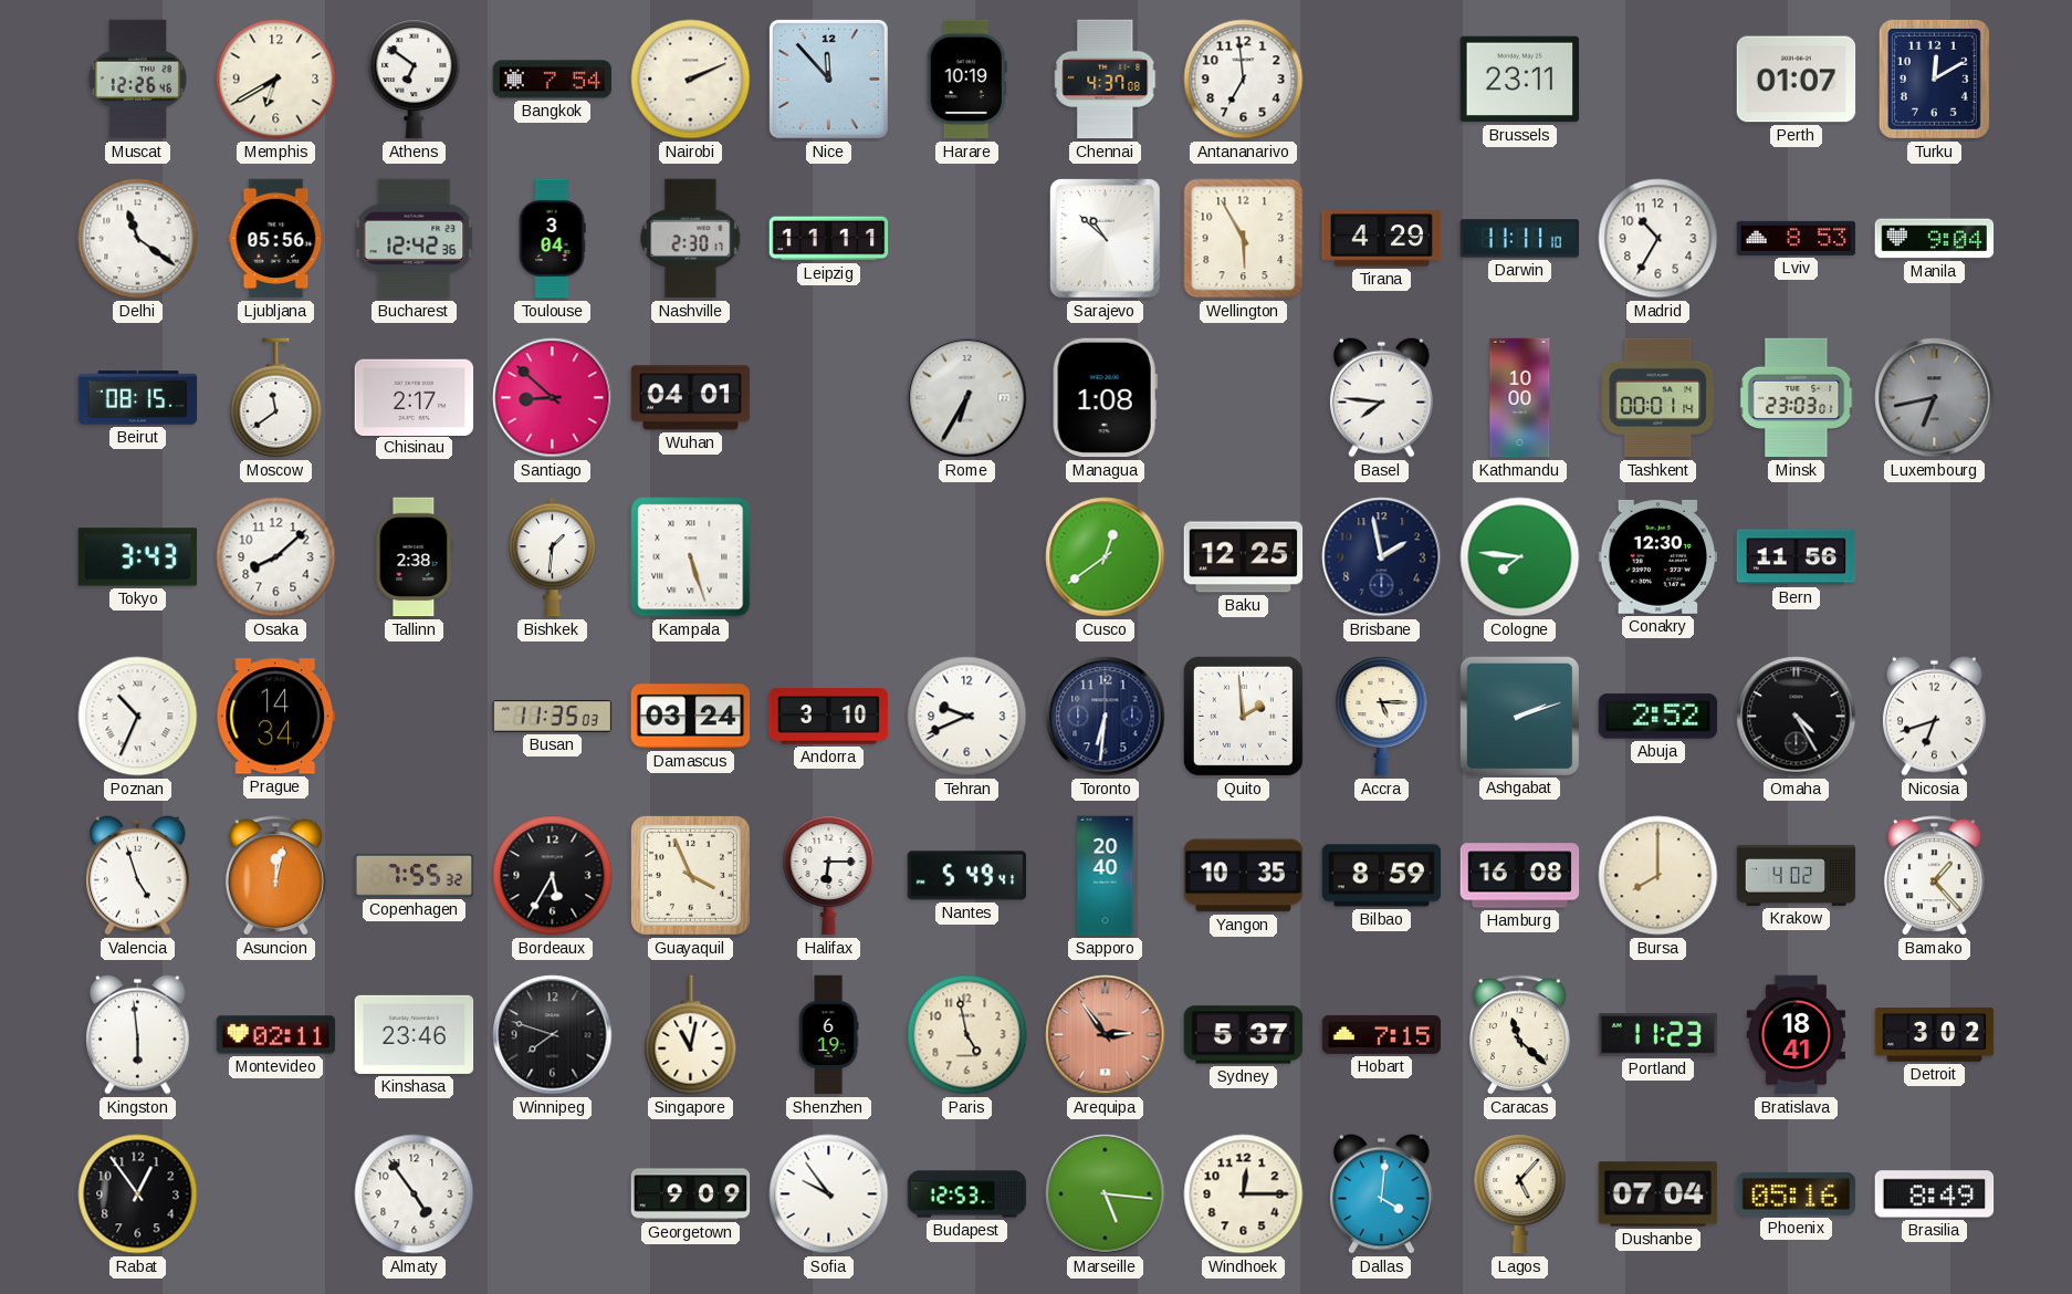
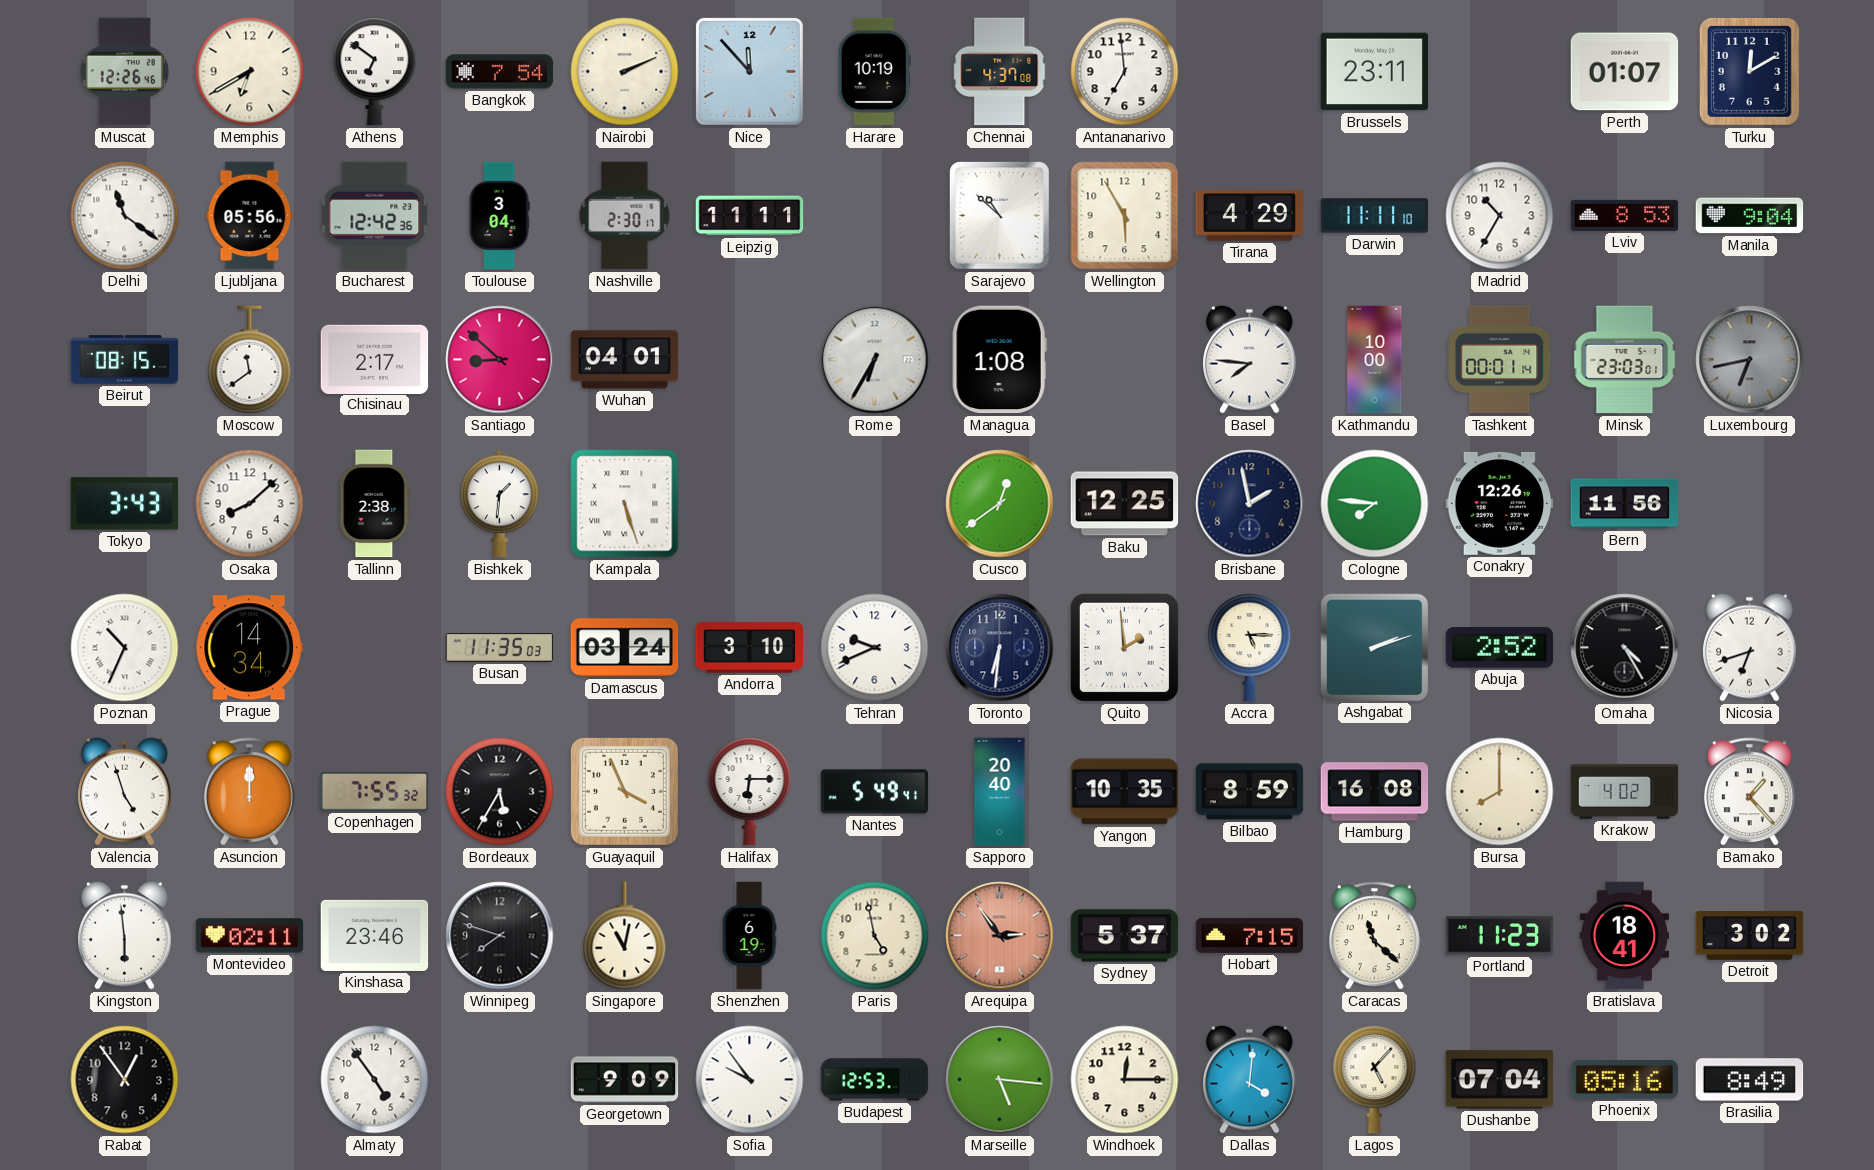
Conakry: 12:30 -> 12:26 (1500, 503)
Asuncion: 12:02 -> 12:00 (249, 792)
